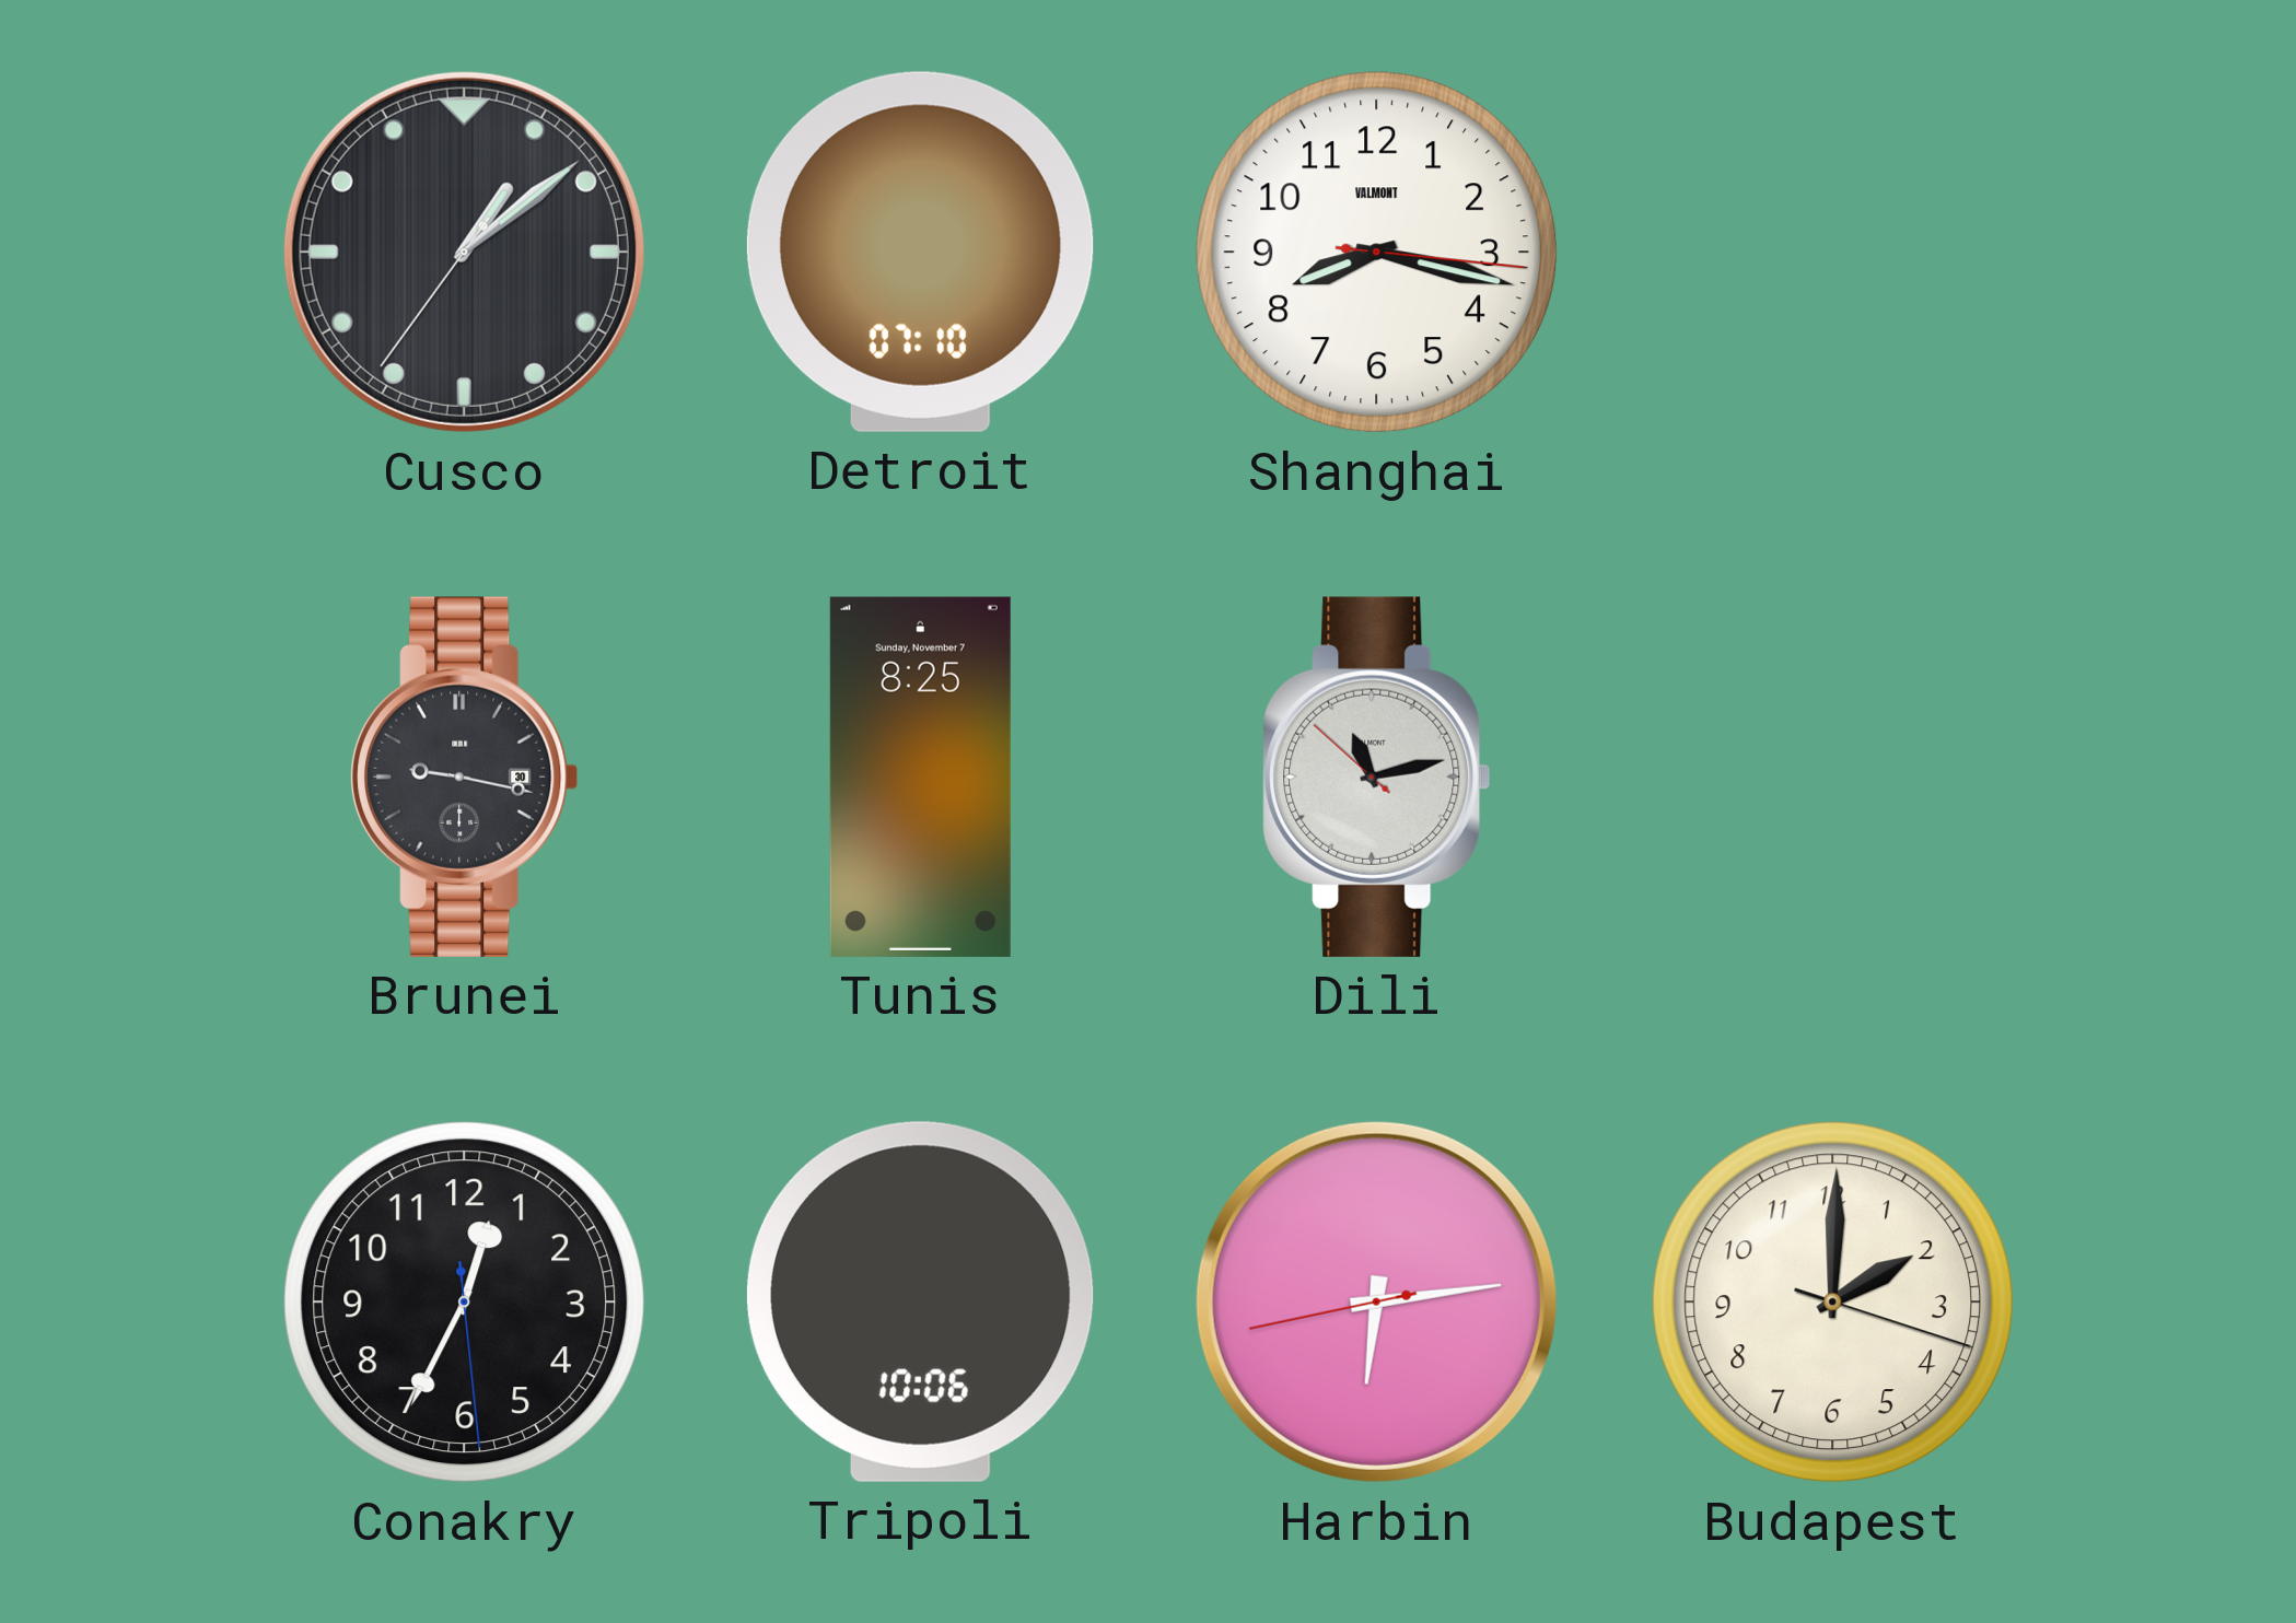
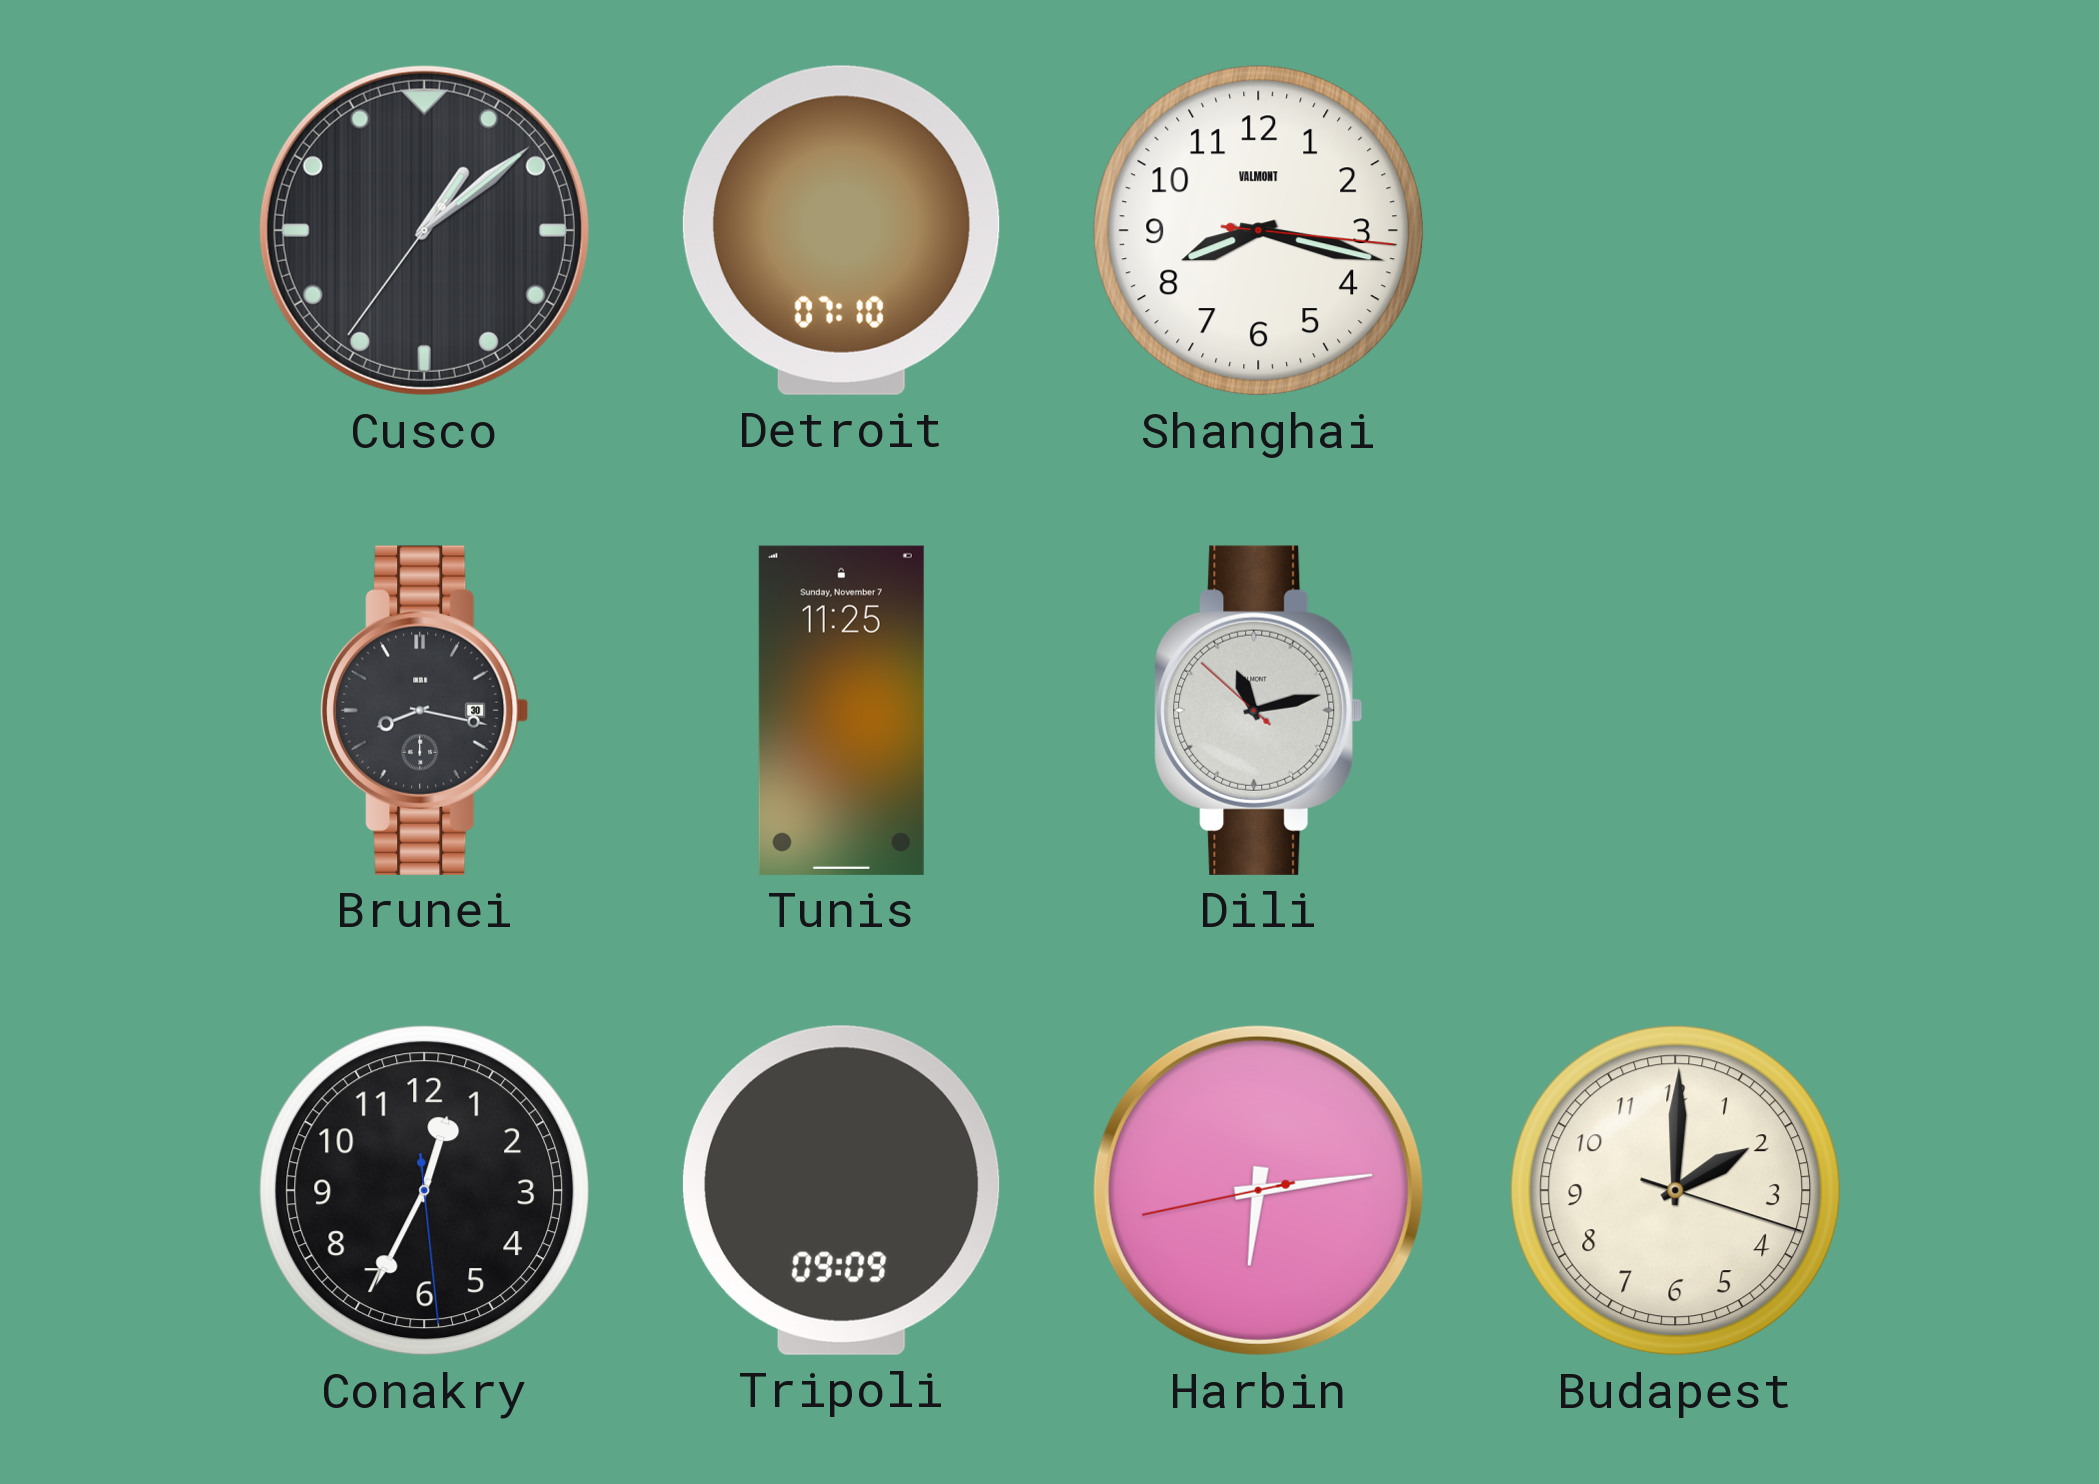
Brunei: 9:17 -> 8:17 (425, 710)
Tunis: 8:25 -> 11:25 (841, 710)
Tripoli: 10:06 -> 09:09 (841, 1190)
